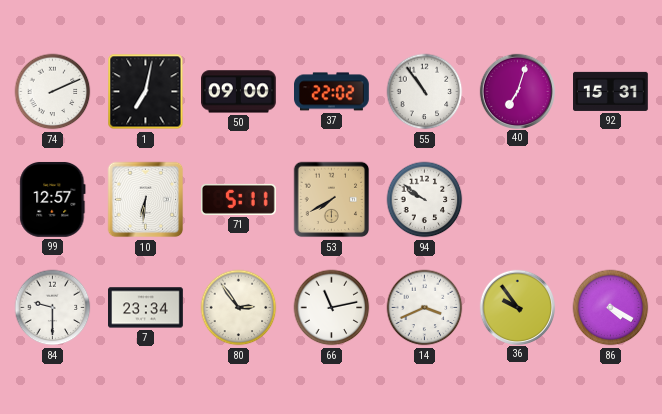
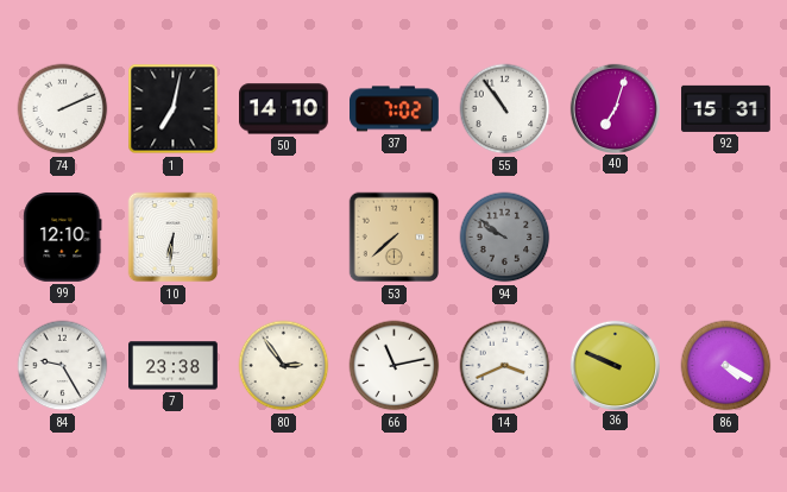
50: 09:00 -> 14:10 (284, 109)
37: 22:02 -> 7:02 (395, 109)
99: 12:57 -> 12:10 (63, 236)
71: 5:11 -> none (238, 199)
53: 7:40 -> 7:38 (395, 238)
94 dial: white -> grey (505, 238)
84: 9:30 -> 9:25 (63, 366)
7: 23:34 -> 23:38 (174, 366)
36: 9:54 -> 9:49 (615, 365)
